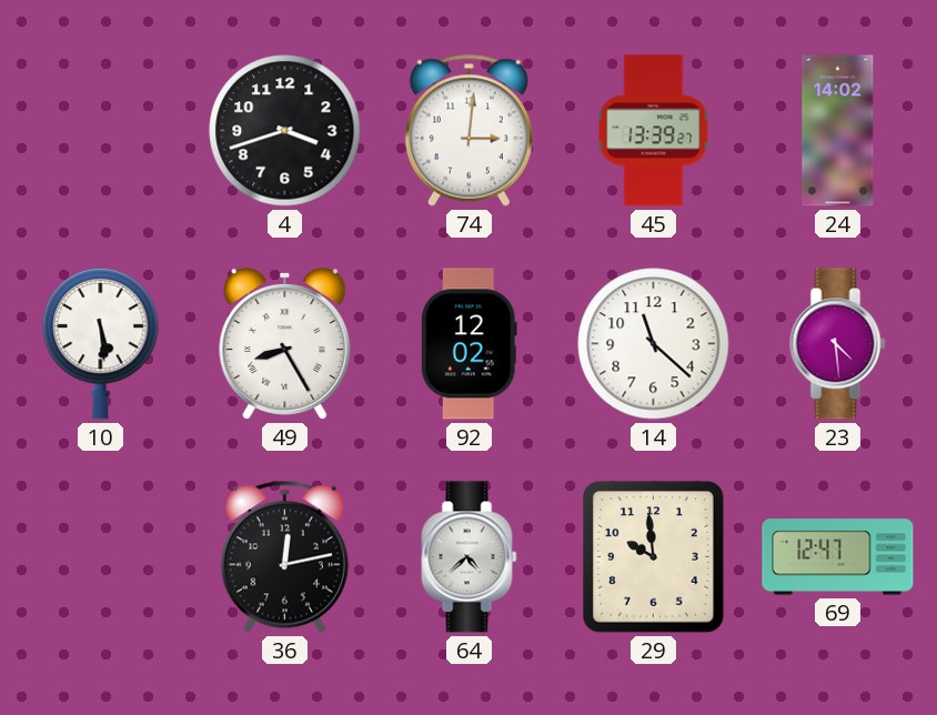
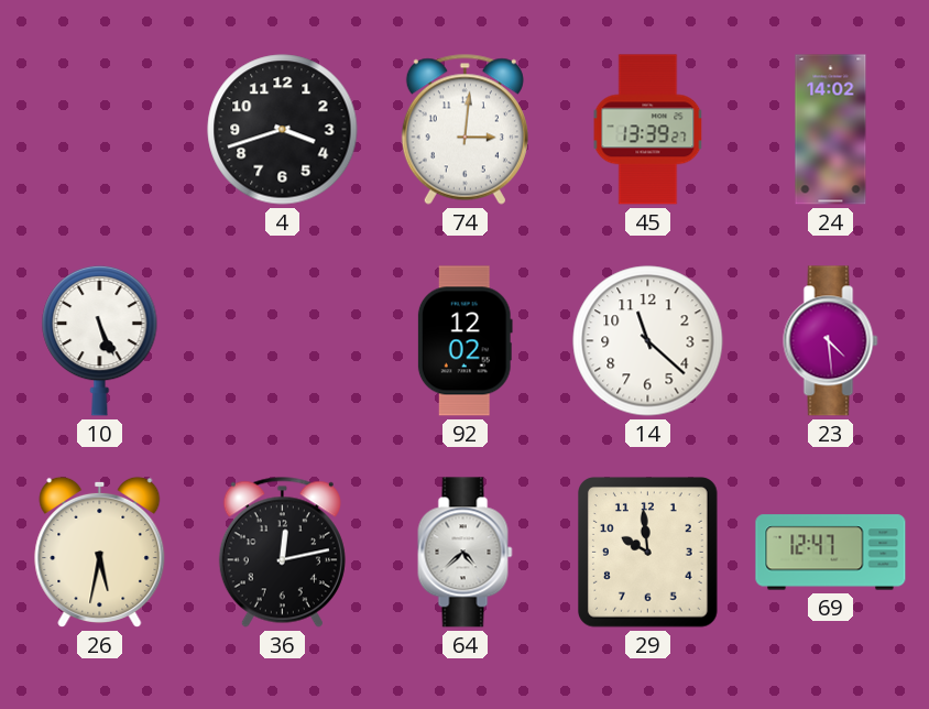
10: 5:29 -> 5:26 (100, 340)
49: 8:25 -> none (285, 343)
26: none -> 5:32 (100, 552)
